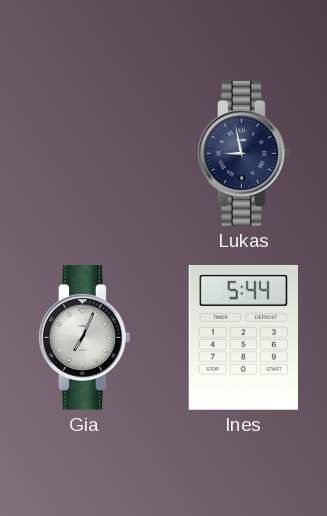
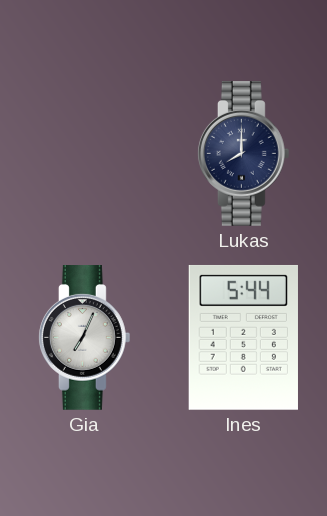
Lukas: 8:58 -> 8:00 (243, 154)
